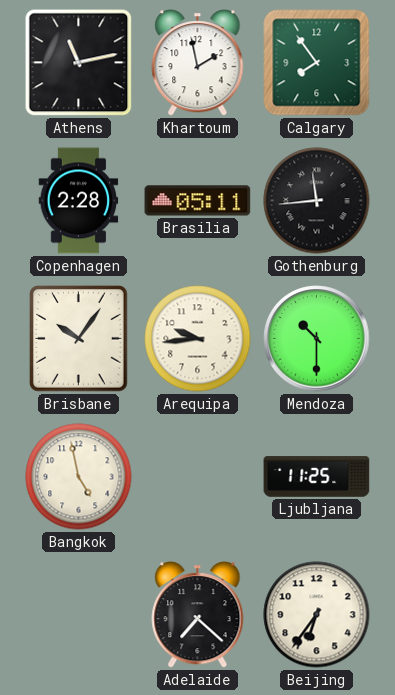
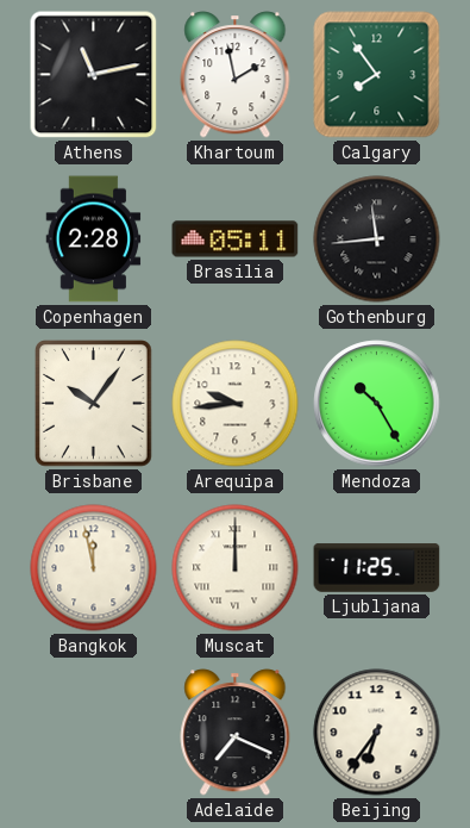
Mendoza: 10:30 -> 10:25 (377, 404)
Bangkok: 4:58 -> 11:58 (94, 568)
Muscat: none -> 12:00 (236, 568)
Adelaide: 7:22 -> 7:19 (236, 733)
